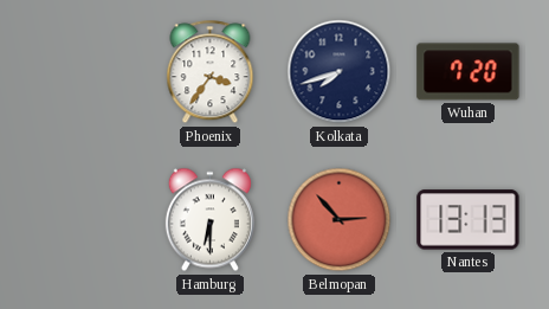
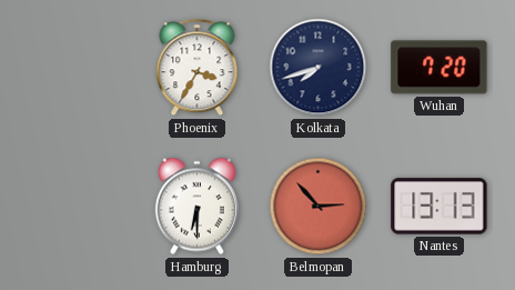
Phoenix: 3:36 -> 3:35 (198, 68)
